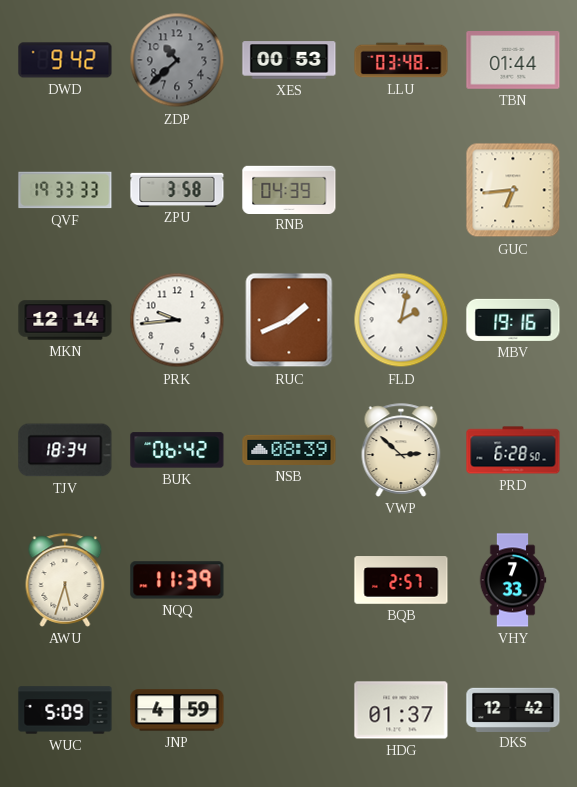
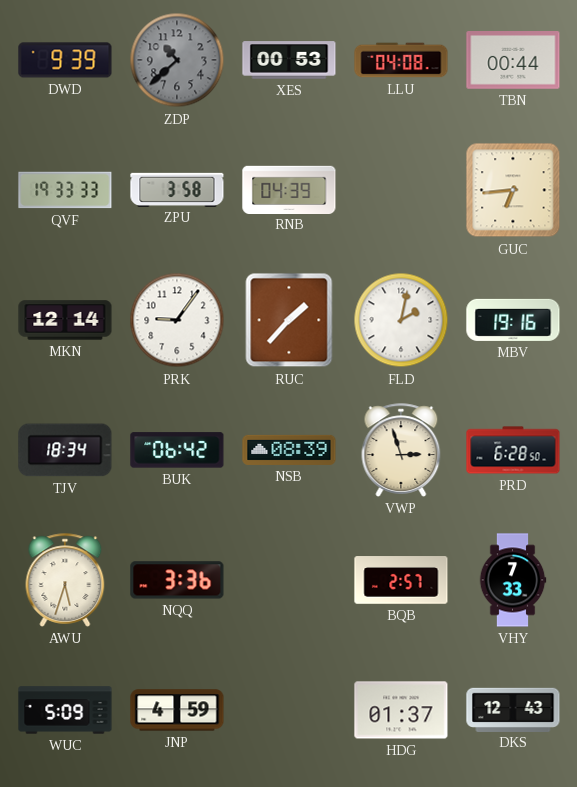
DWD: 9:42 -> 9:39 (65, 60)
LLU: 03:48 -> 04:08 (401, 60)
TBN: 01:44 -> 00:44 (513, 61)
PRK: 9:44 -> 9:06 (177, 320)
RUC: 1:41 -> 1:37 (289, 320)
VWP: 2:52 -> 2:57 (401, 450)
NQQ: 11:39 -> 3:36 (177, 580)
DKS: 12:42 -> 12:43 (513, 709)
